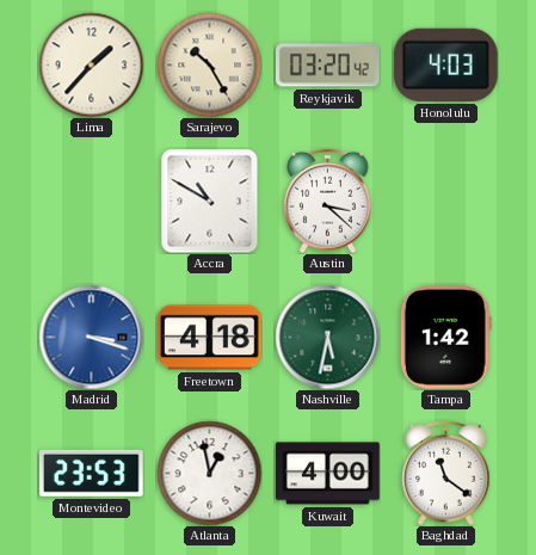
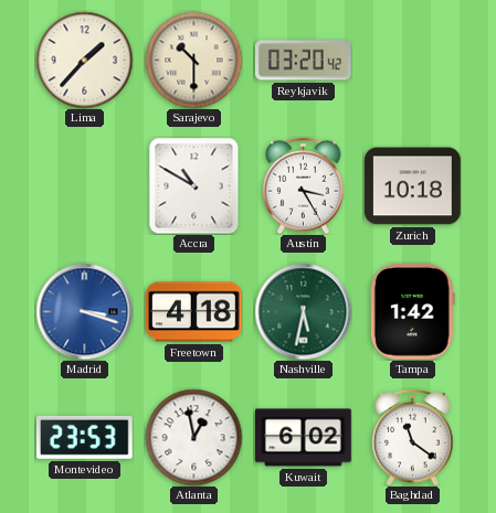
Sarajevo: 10:25 -> 10:30 (193, 60)
Honolulu: 4:03 -> none (445, 64)
Austin: 3:22 -> 3:25 (304, 185)
Zurich: none -> 10:18 (413, 186)
Kuwait: 4:00 -> 6:02 (304, 438)
